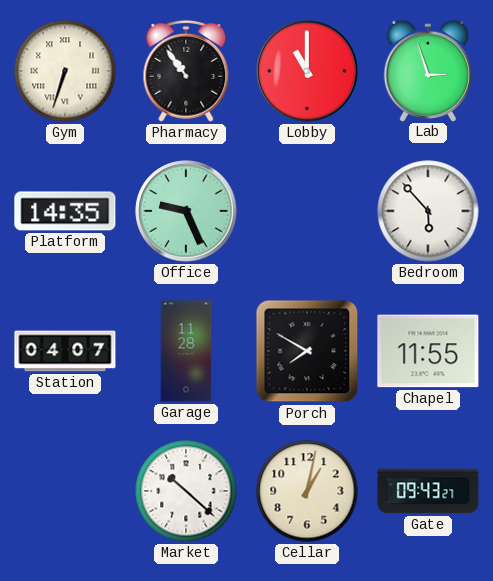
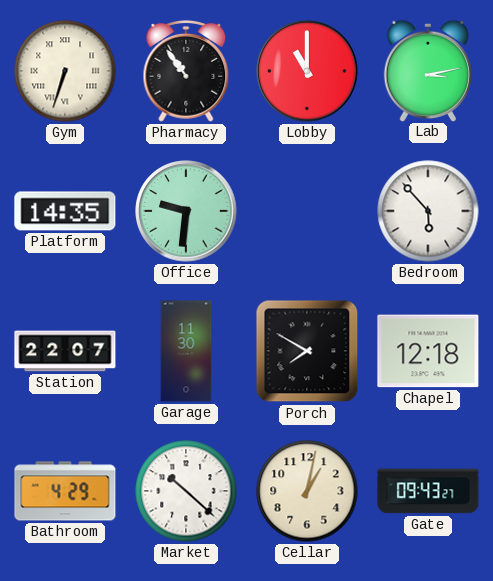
Lab: 2:57 -> 3:13 (428, 70)
Office: 9:26 -> 9:31 (186, 211)
Station: 04:07 -> 22:07 (65, 351)
Garage: 11:28 -> 11:30 (186, 351)
Chapel: 11:55 -> 12:18 (428, 351)
Bathroom: none -> 4:29 (65, 491)
